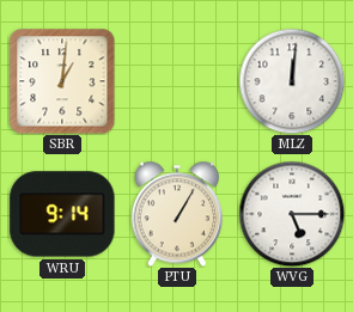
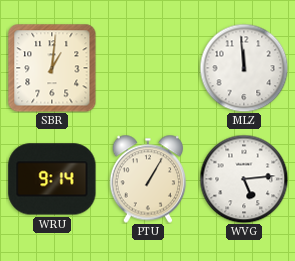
MLZ: 12:01 -> 11:59 (244, 68)
WVG: 5:15 -> 5:14 (244, 179)
